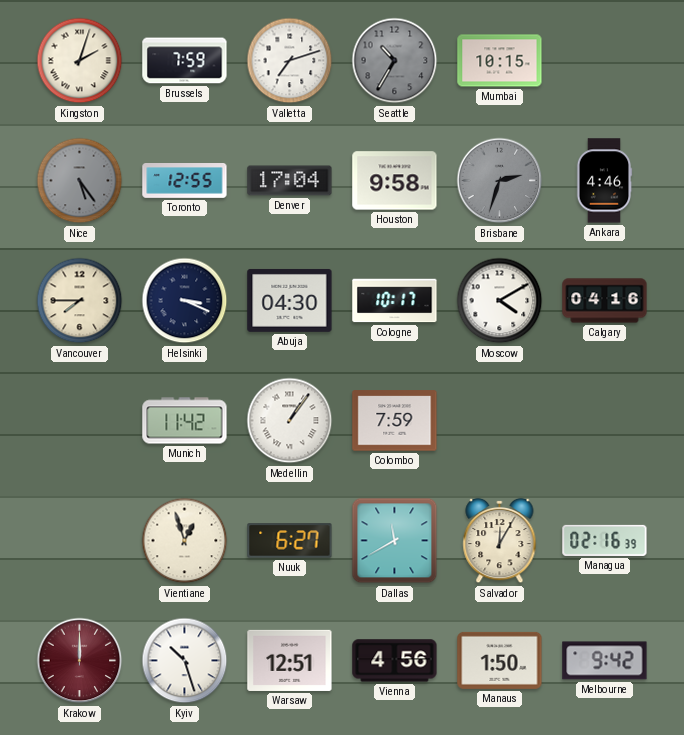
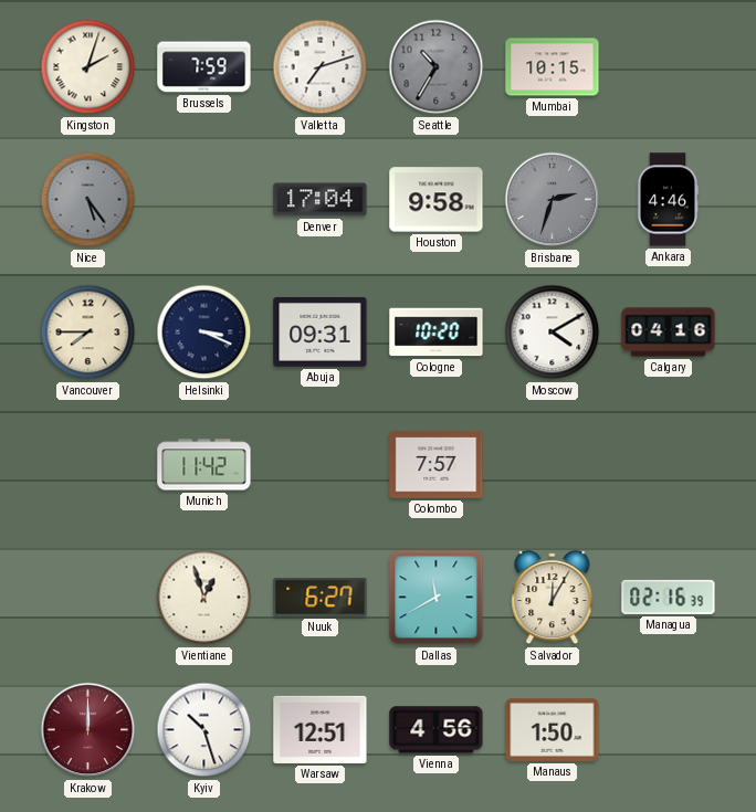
Toronto: 12:55 -> none (185, 181)
Abuja: 04:30 -> 09:31 (321, 331)
Cologne: 10:17 -> 10:20 (437, 333)
Medellin: 1:06 -> none (290, 421)
Colombo: 7:59 -> 7:57 (437, 465)
Melbourne: 9:42 -> none (605, 661)
